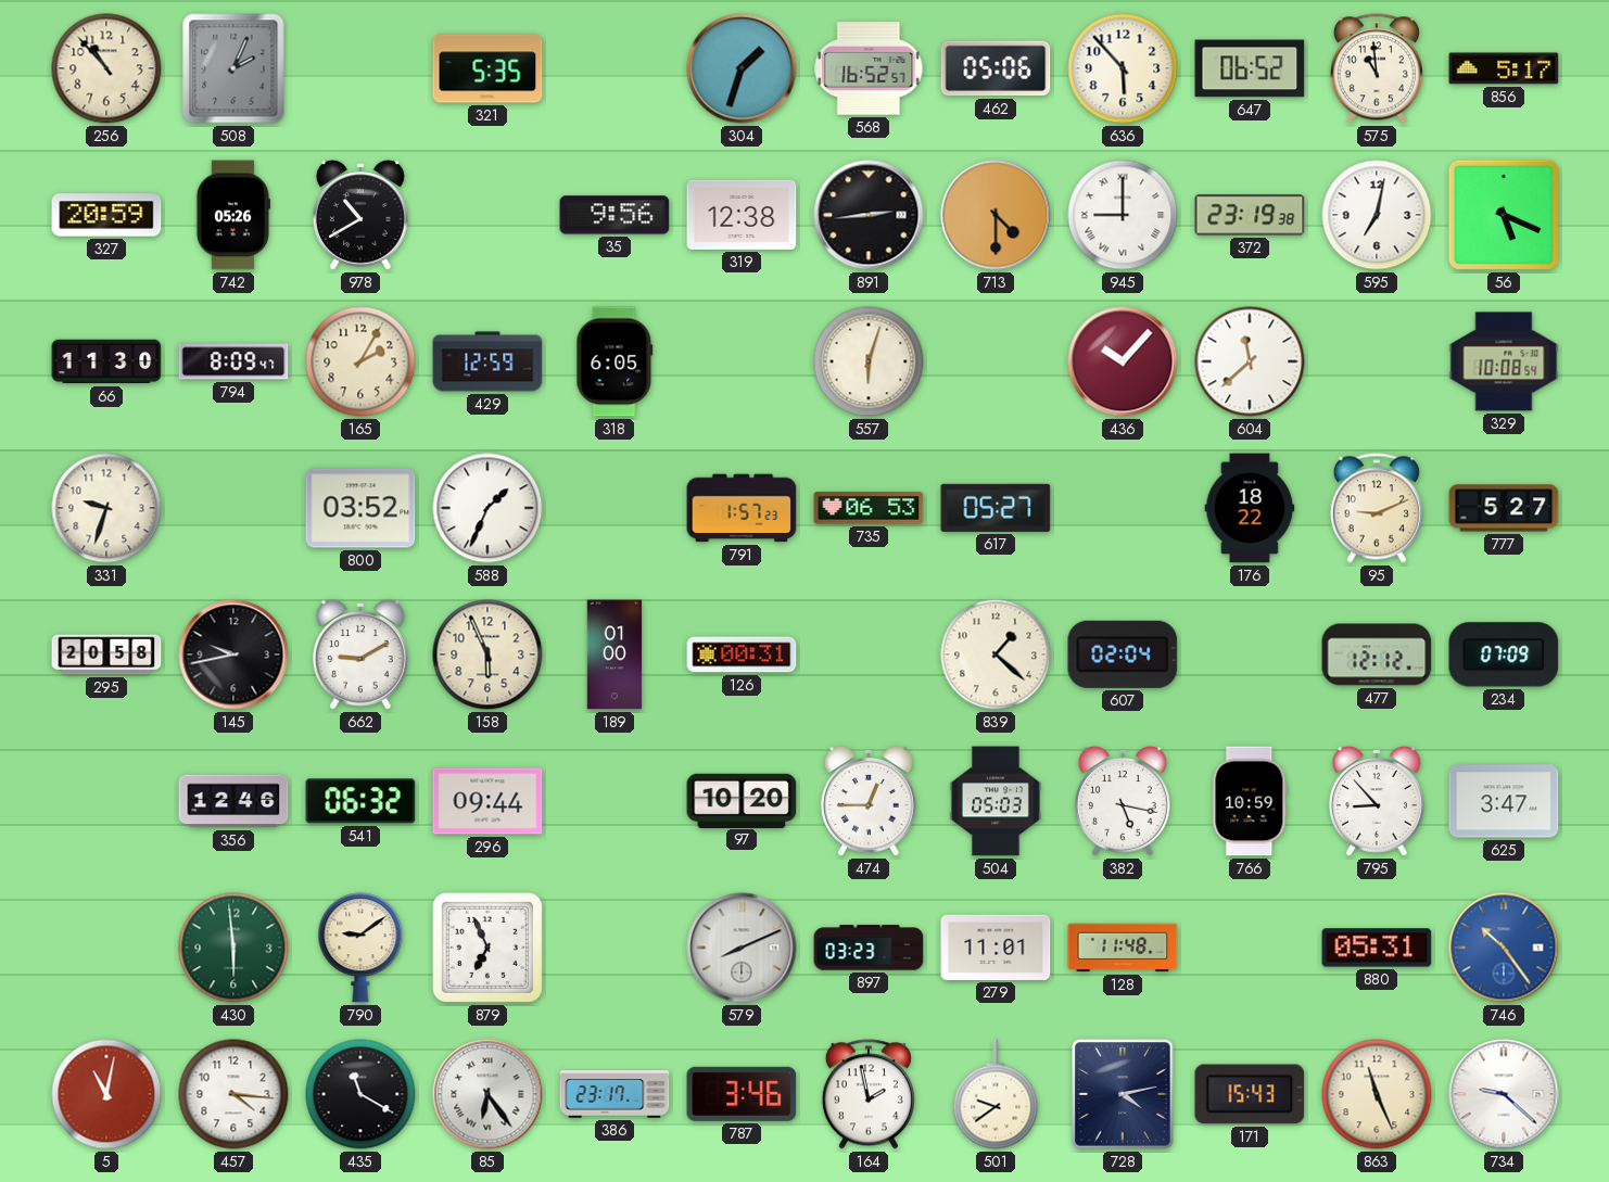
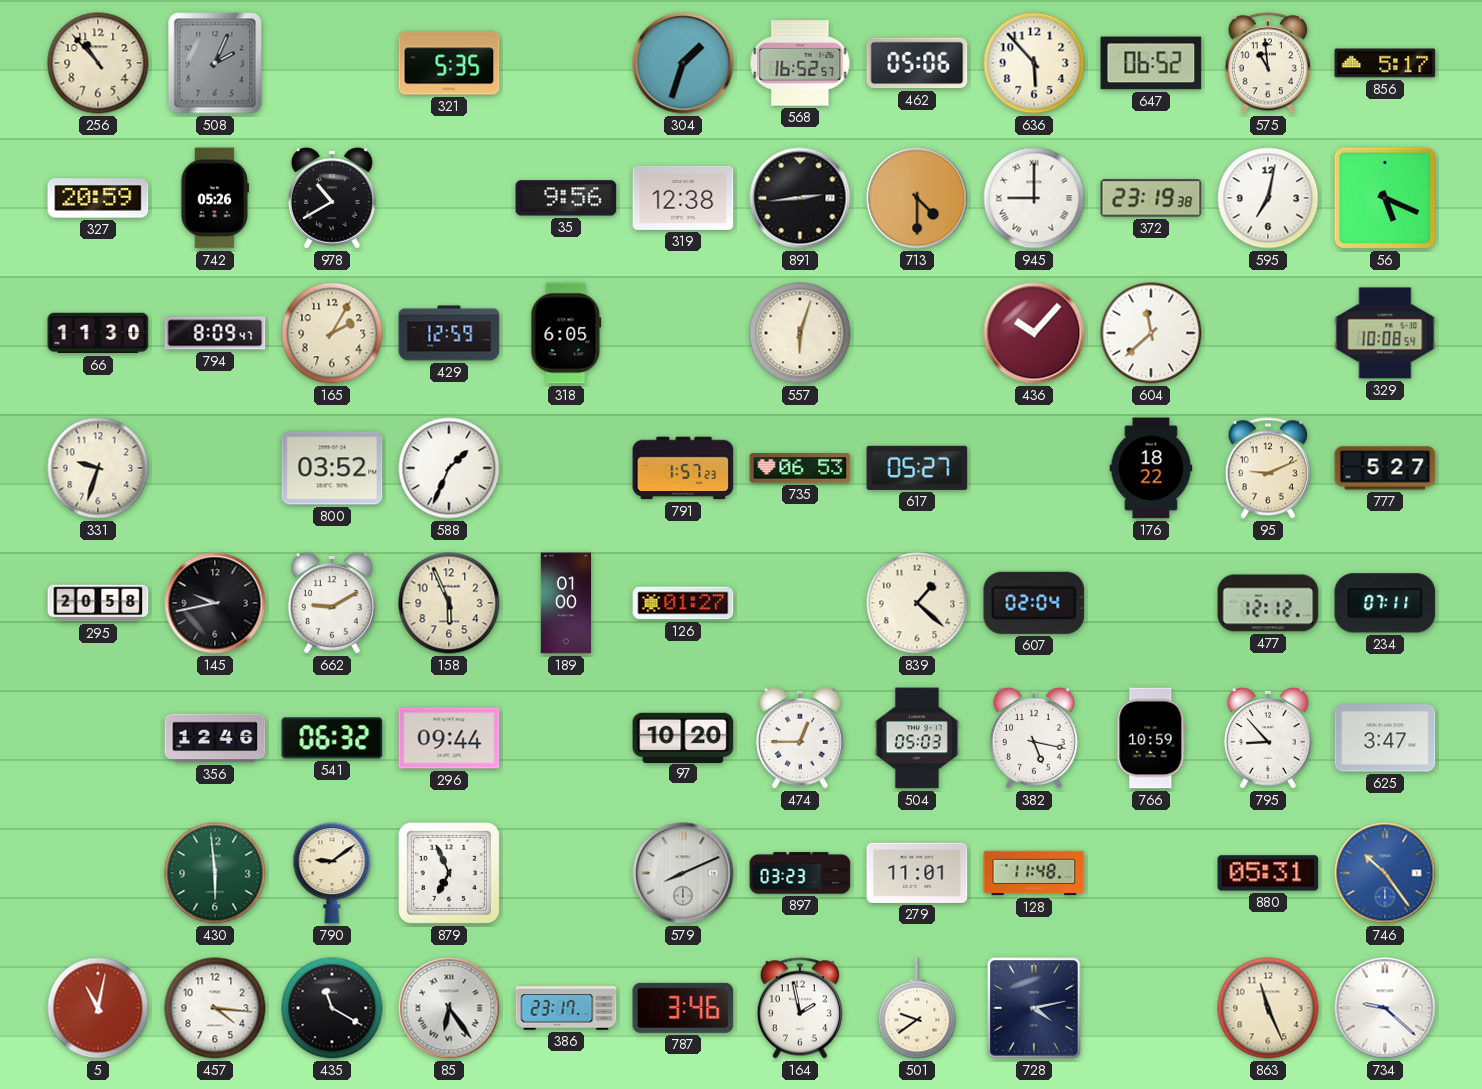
126: 00:31 -> 01:27 (683, 603)
234: 07:09 -> 07:11 (1385, 603)
171: 15:43 -> none (1250, 1094)
